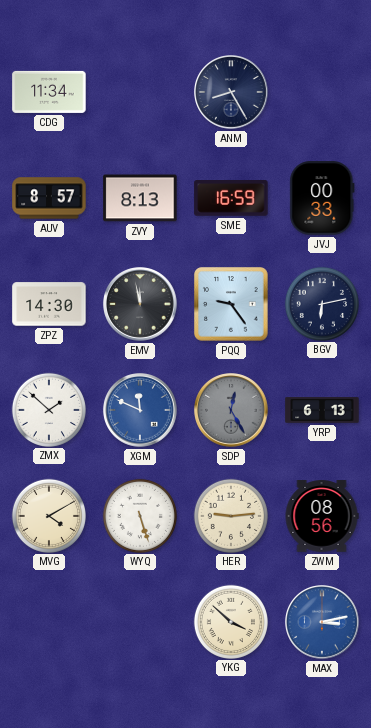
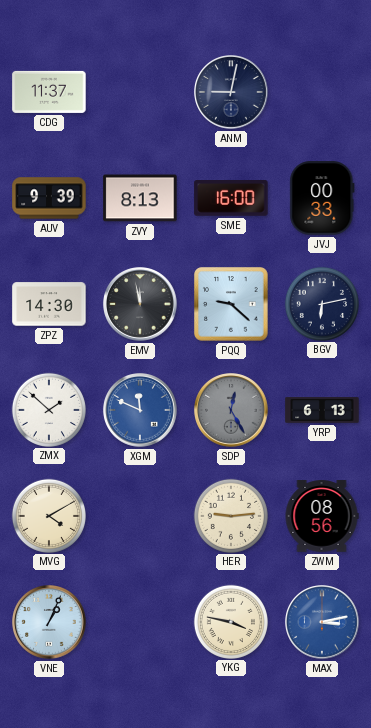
CDG: 11:34 -> 11:37 (49, 92)
ANM: 8:25 -> 9:02 (231, 92)
AUV: 8:57 -> 9:39 (49, 198)
SME: 16:59 -> 16:00 (231, 198)
PQQ: 9:24 -> 9:22 (231, 304)
WYQ: 5:27 -> none (139, 515)
VNE: none -> 1:04 (49, 622)
YKG: 3:52 -> 3:47 (230, 621)
